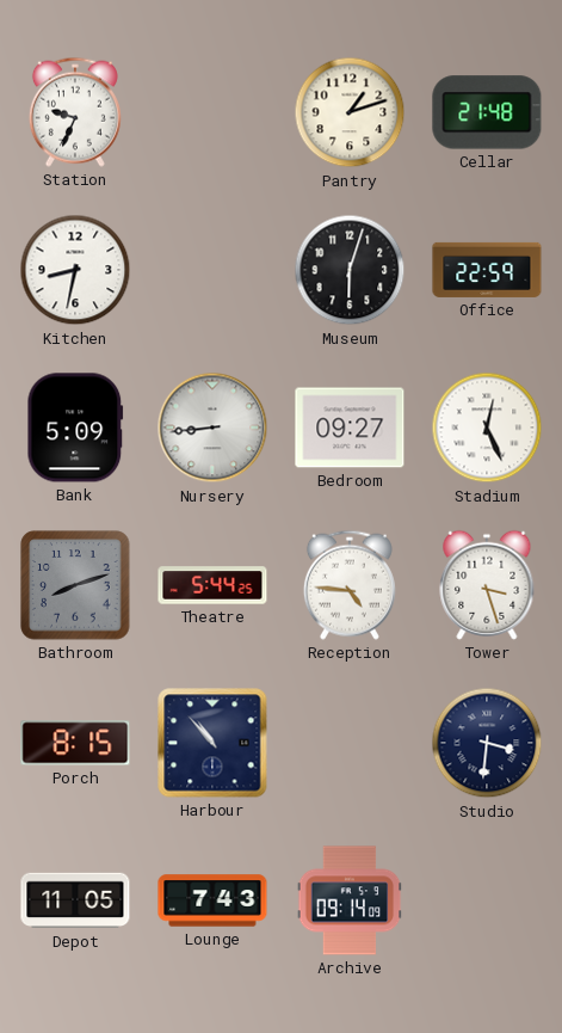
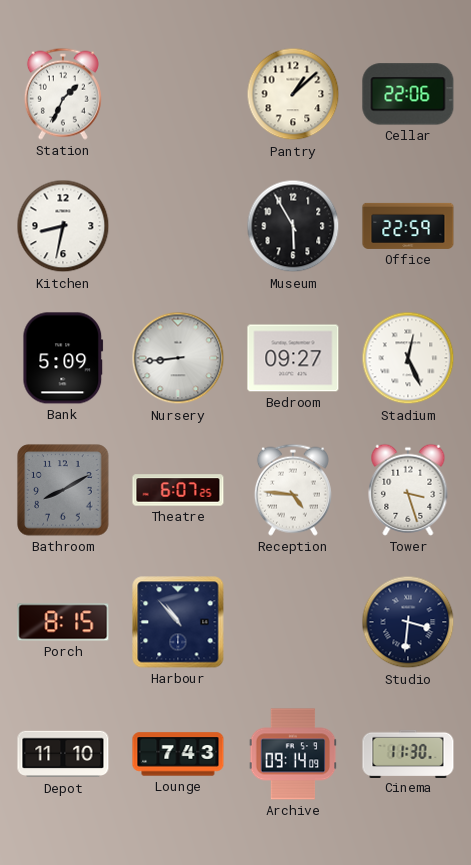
Station: 9:34 -> 1:34 (63, 94)
Pantry: 1:12 -> 1:08 (293, 94)
Cellar: 21:48 -> 22:06 (408, 94)
Museum: 6:03 -> 5:55 (293, 226)
Bathroom: 8:12 -> 8:10 (63, 490)
Theatre: 5:44 -> 6:07 (178, 490)
Depot: 11:05 -> 11:10 (63, 754)
Cinema: none -> 11:30 (408, 753)
